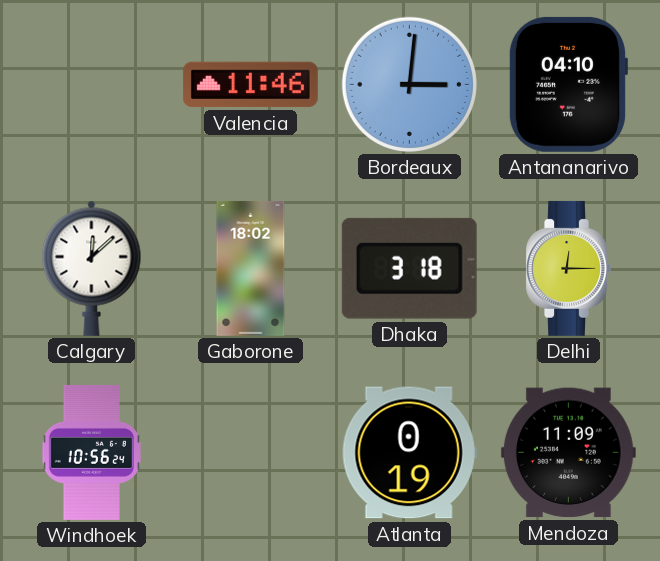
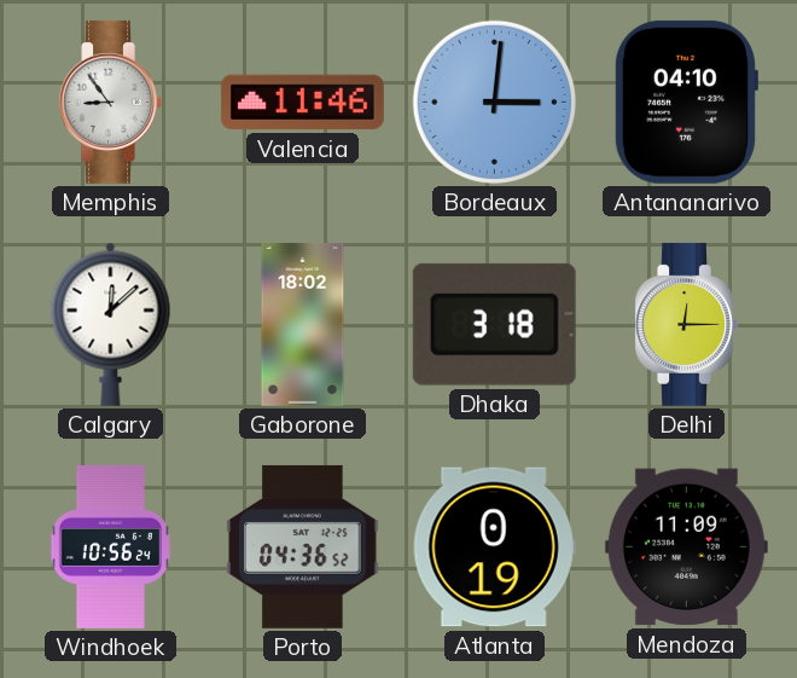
Memphis: none -> 8:54 (110, 102)
Porto: none -> 04:36 (303, 546)
